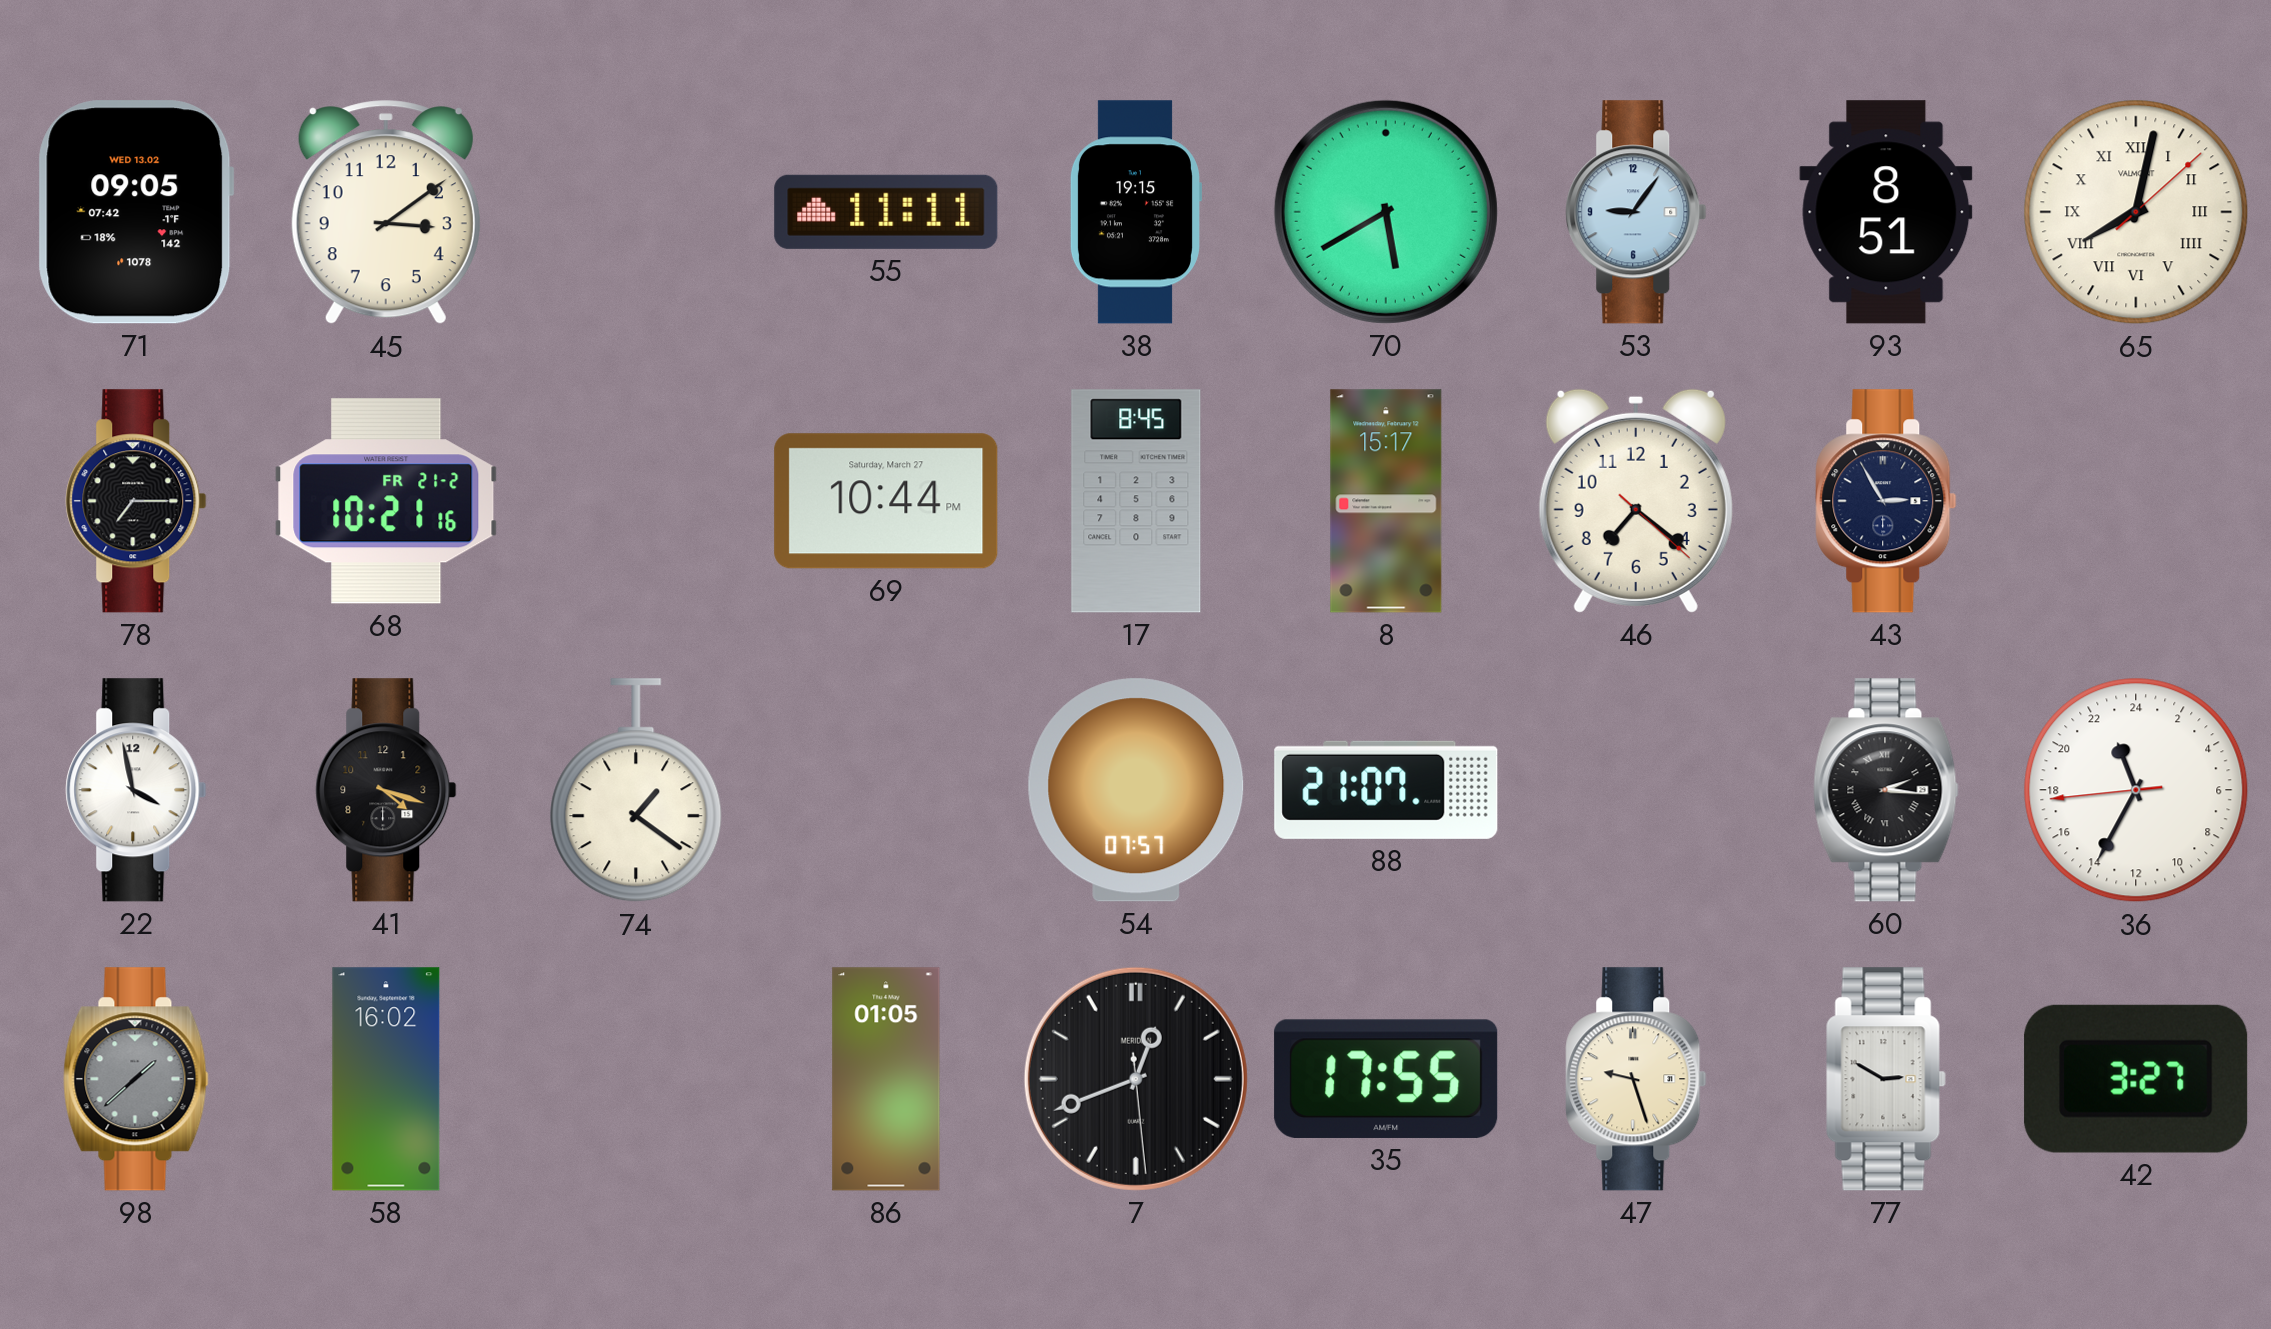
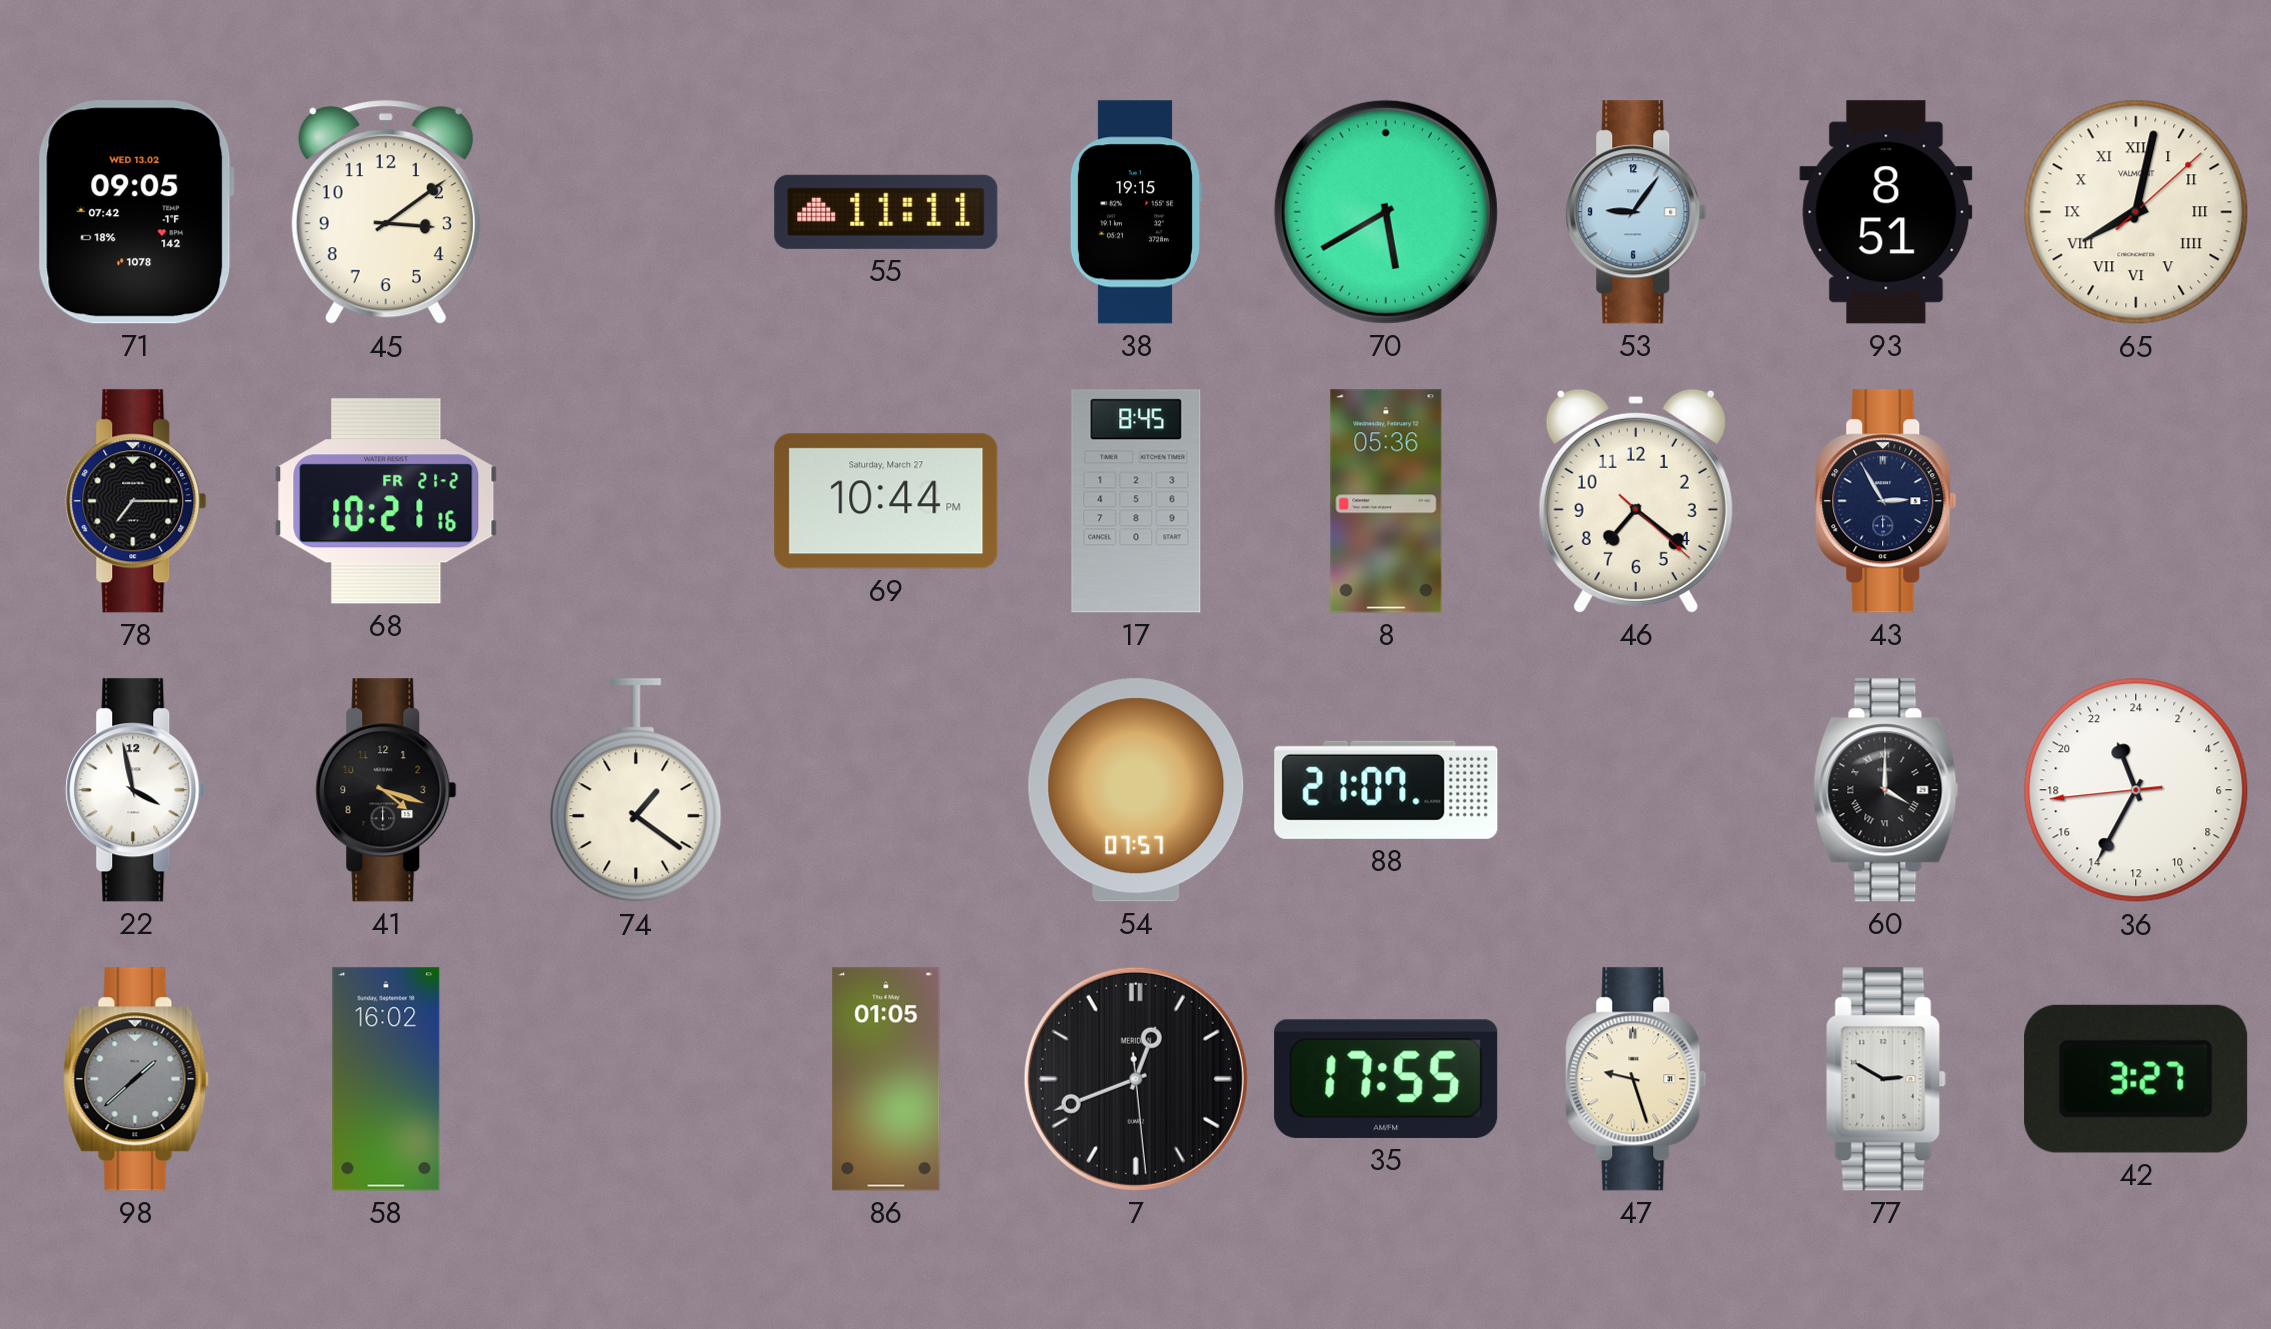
8: 15:17 -> 05:36 (1386, 501)
60: 2:16 -> 4:00 (1886, 790)
